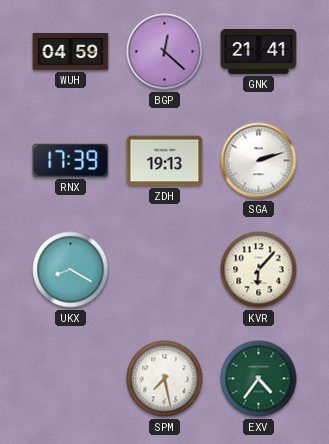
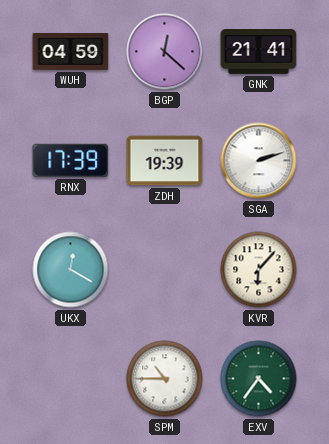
ZDH: 19:13 -> 19:39 (165, 161)
UKX: 8:20 -> 12:20 (71, 270)
SPM: 7:28 -> 10:45 (165, 379)
